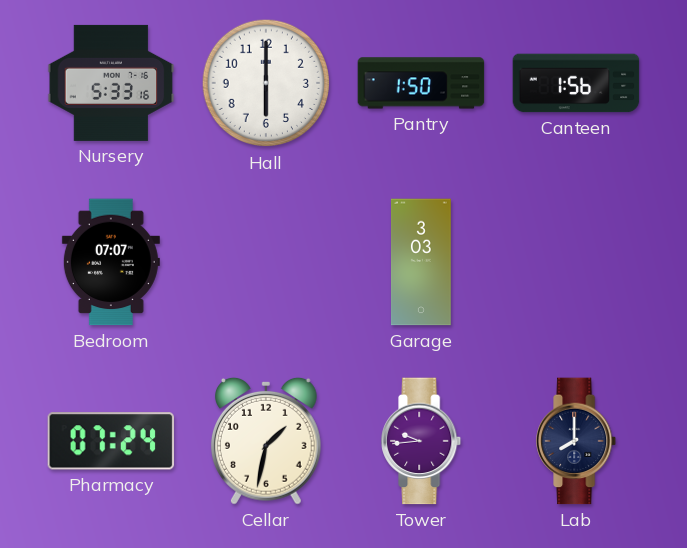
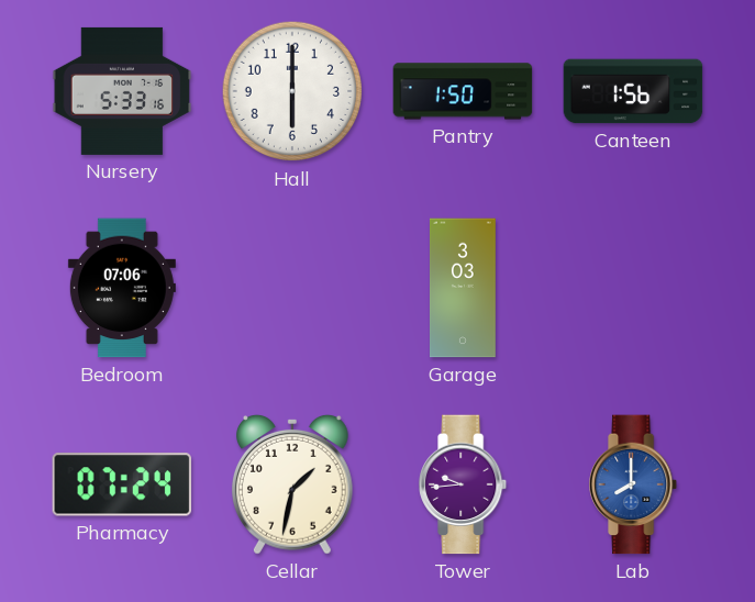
Bedroom: 07:07 -> 07:06 (122, 288)
Lab dial: navy -> blue (634, 484)
